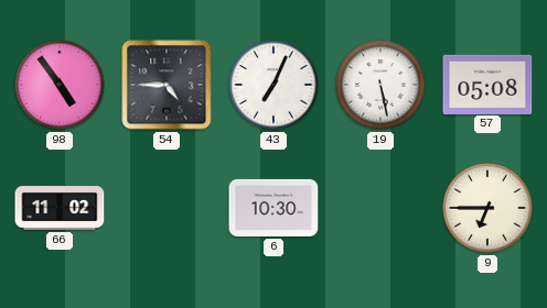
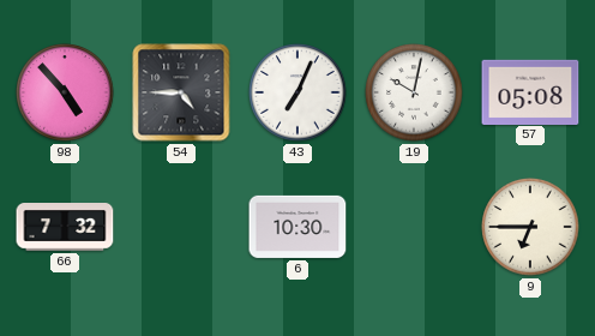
98: 4:54 -> 4:53 (65, 92)
19: 5:28 -> 10:02 (414, 92)
66: 11:02 -> 7:32 (65, 228)
